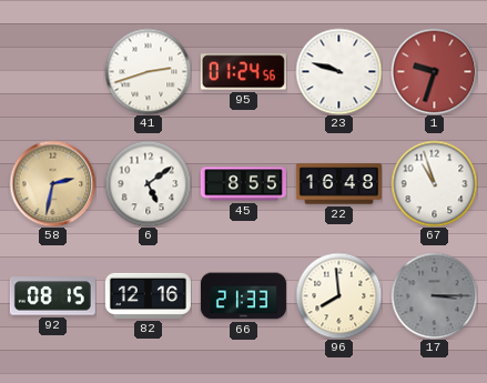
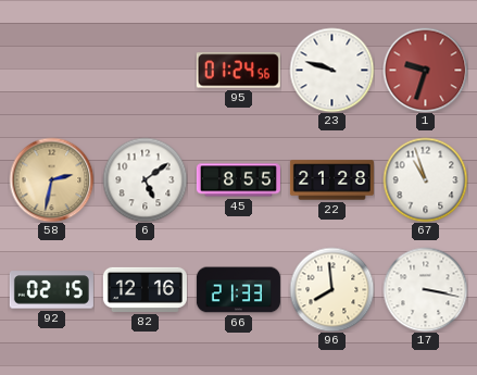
41: 2:42 -> none (148, 71)
22: 16:48 -> 21:28 (331, 180)
92: 08:15 -> 02:15 (51, 290)
17: 3:15 -> 3:17 (425, 289)
17 dial: grey -> white (425, 289)
